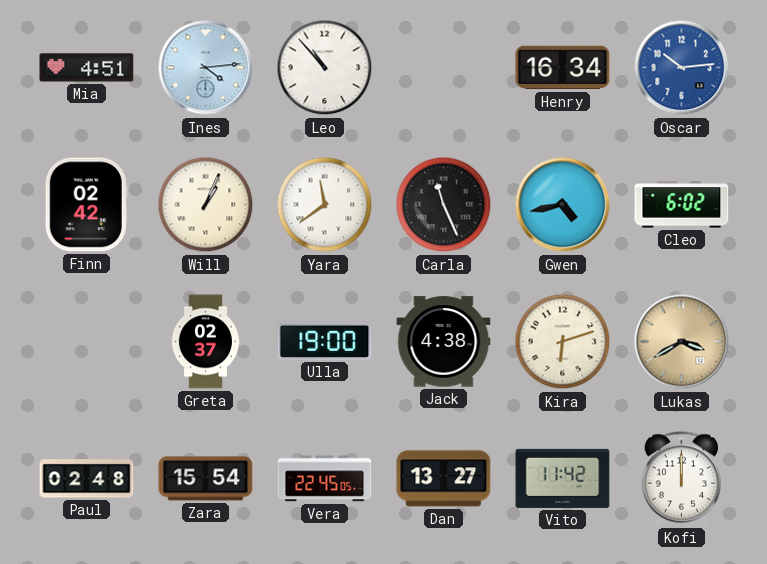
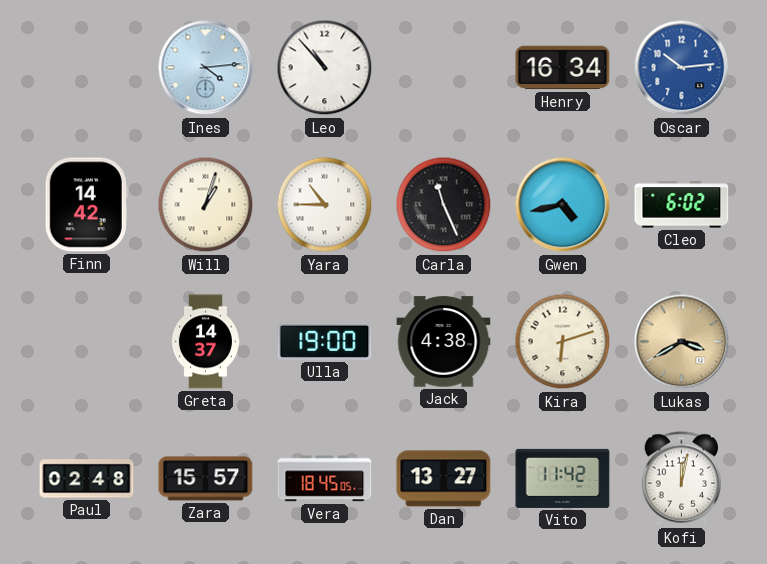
Mia: 4:51 -> none (87, 68)
Finn: 02:42 -> 14:42 (86, 205)
Will: 1:04 -> 1:03 (206, 205)
Yara: 11:39 -> 10:45 (325, 205)
Greta: 02:37 -> 14:37 (205, 342)
Zara: 15:54 -> 15:57 (206, 479)
Vera: 22:45 -> 18:45 (325, 479)
Kofi: 12:00 -> 12:02 (682, 479)
